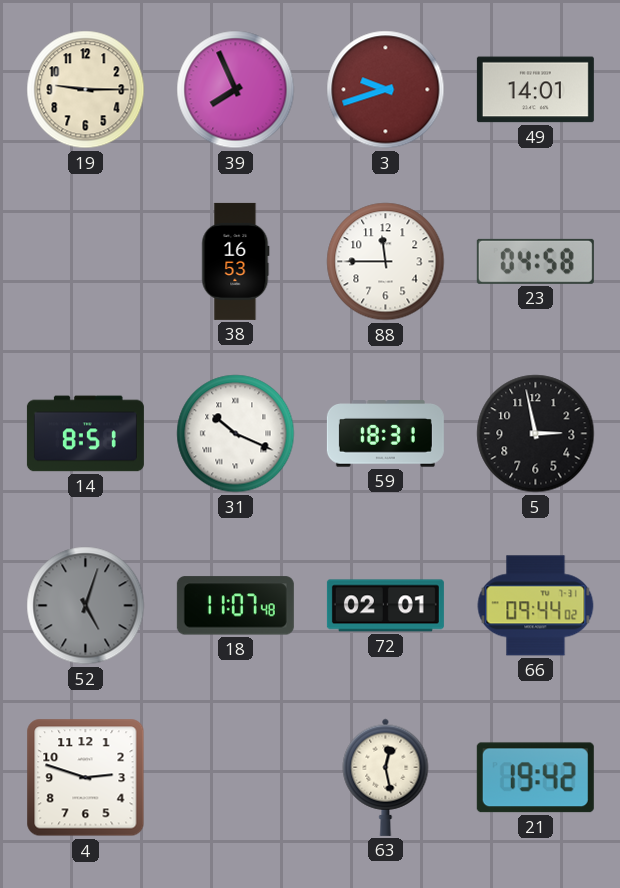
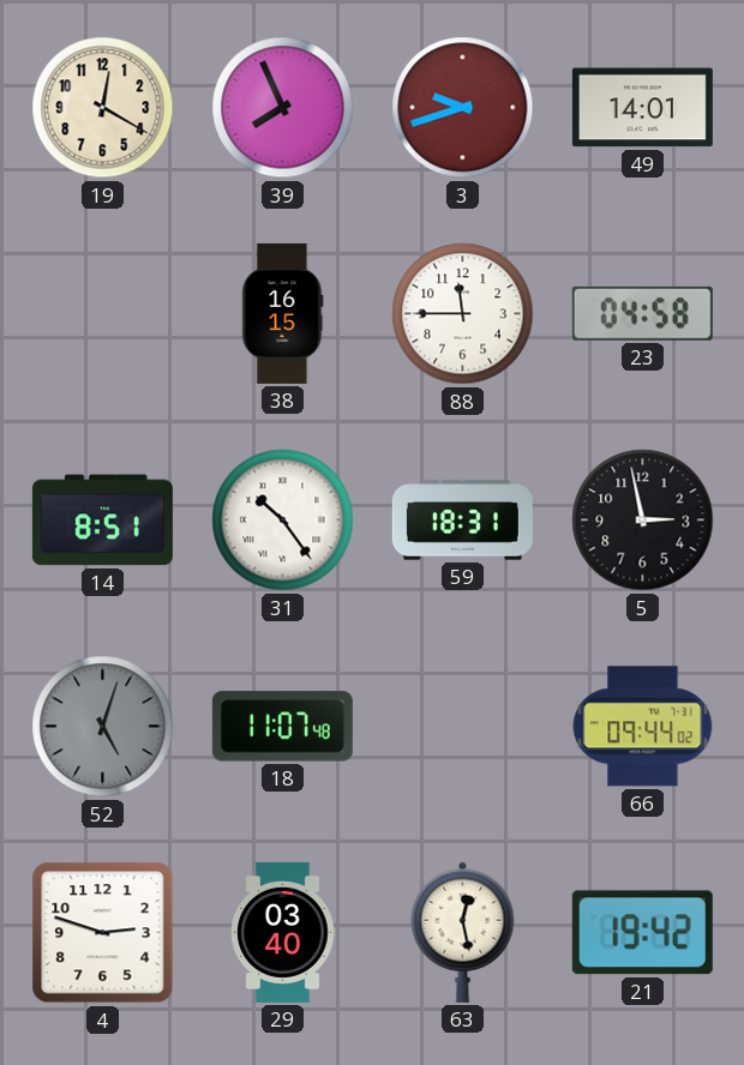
19: 9:15 -> 12:20 (103, 108)
38: 16:53 -> 16:15 (283, 313)
31: 10:19 -> 10:24 (283, 521)
72: 02:01 -> none (385, 606)
29: none -> 03:40 (283, 932)
